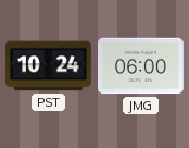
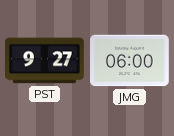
PST: 10:24 -> 9:27 (45, 61)
